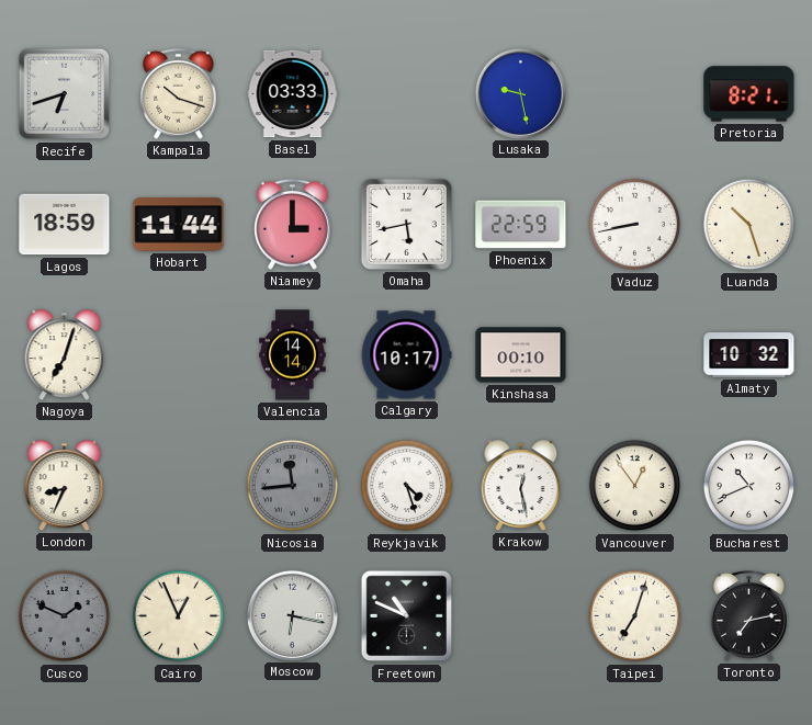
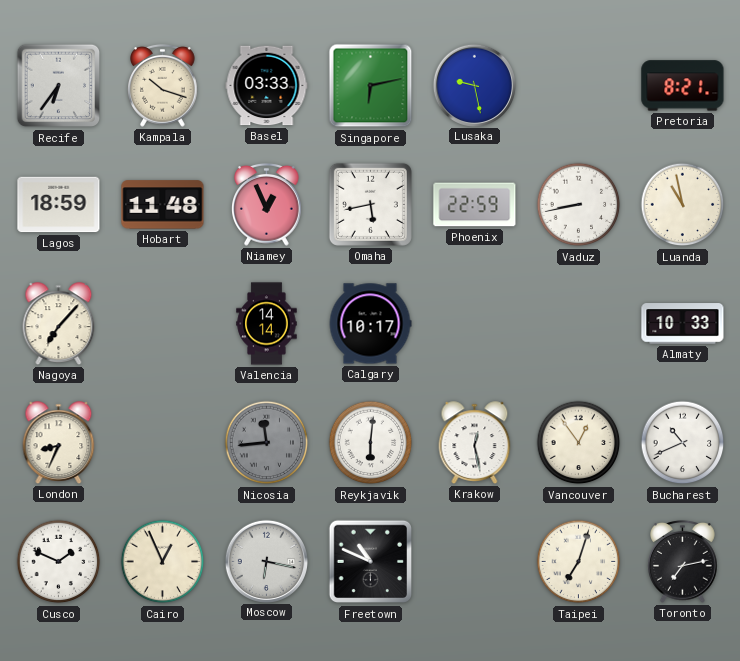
Recife: 6:42 -> 6:36 (59, 86)
Singapore: none -> 6:13 (371, 86)
Hobart: 11:44 -> 11:48 (163, 205)
Niamey: 3:00 -> 12:56 (267, 204)
Luanda: 10:27 -> 10:58 (683, 205)
Nagoya: 7:03 -> 7:07 (59, 324)
Kinshasa: 00:10 -> none (521, 355)
Almaty: 10:32 -> 10:33 (683, 324)
Reykjavik: 4:27 -> 6:01 (371, 443)
Cusco dial: grey -> white (59, 562)
